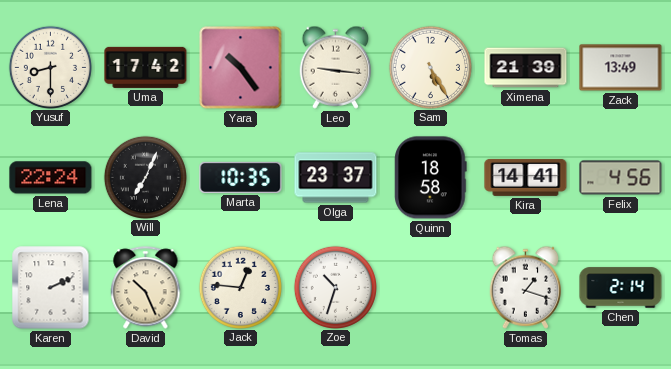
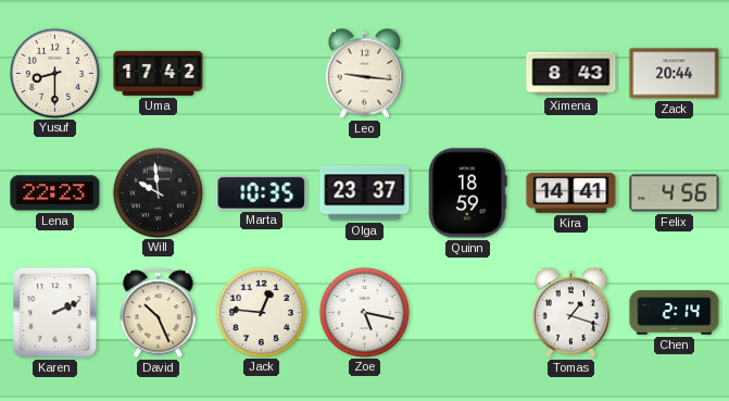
Yara: 10:24 -> none (241, 68)
Sam: 5:25 -> none (430, 67)
Ximena: 21:39 -> 8:43 (571, 74)
Zack: 13:49 -> 20:44 (675, 74)
Lena: 22:24 -> 22:23 (55, 193)
Will: 7:04 -> 9:59 (158, 192)
Quinn: 18:58 -> 18:59 (468, 193)
Zoe: 10:33 -> 5:17 (364, 312)
